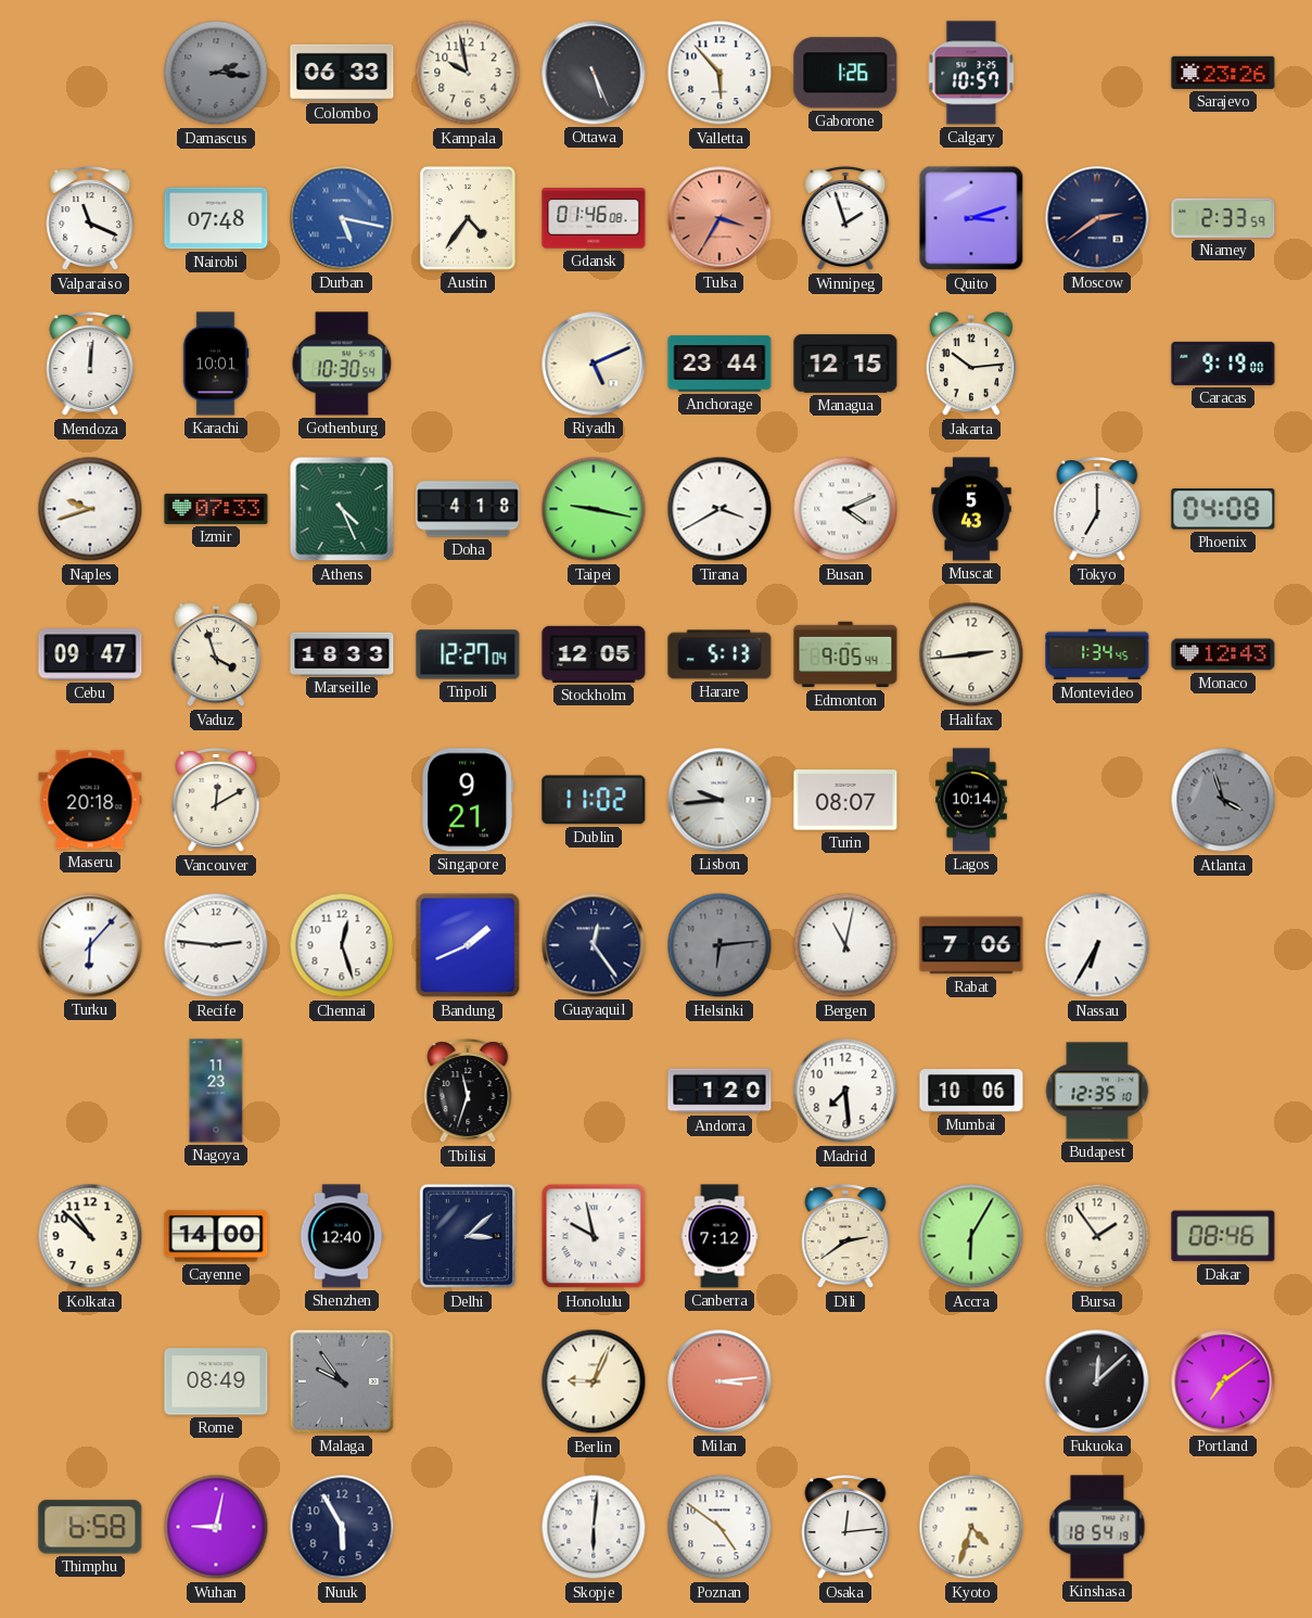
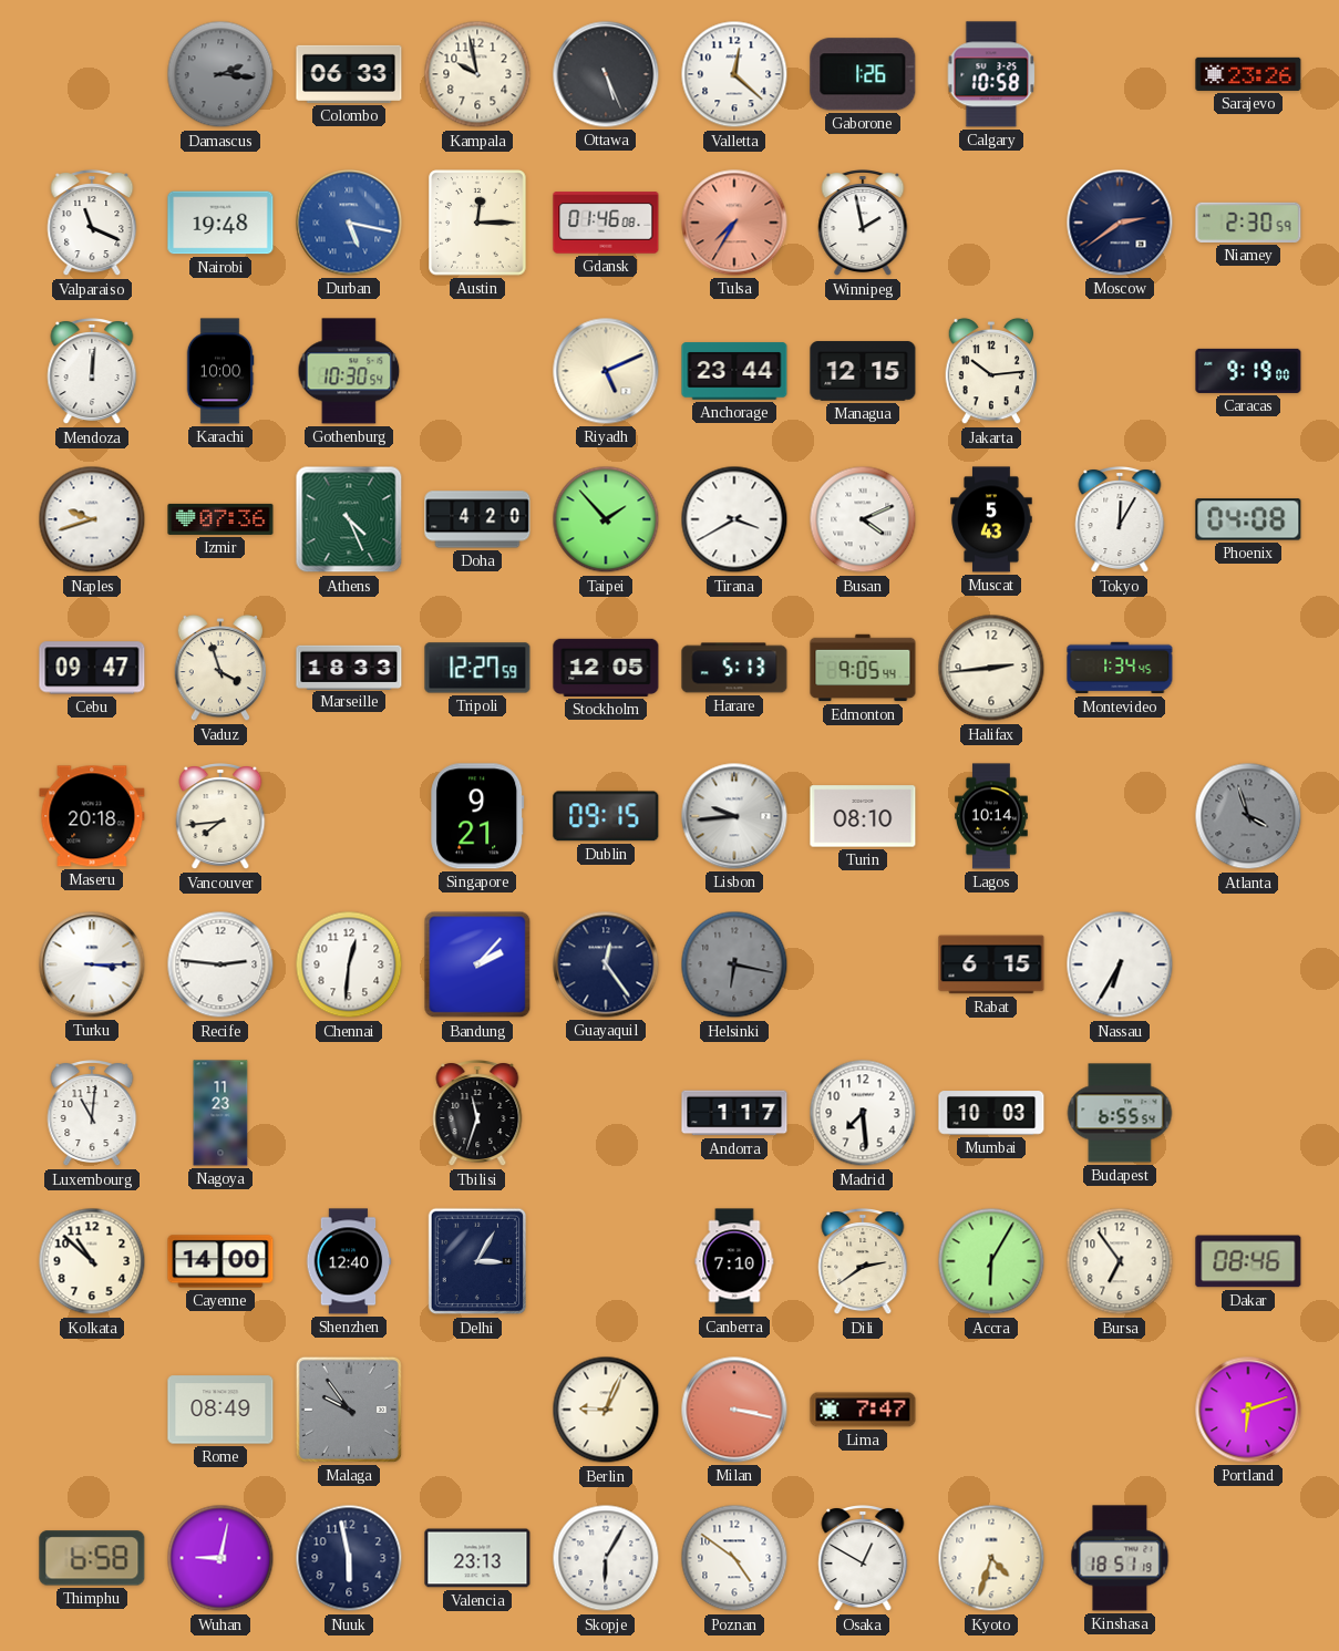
Valletta: 5:53 -> 12:22 (734, 74)
Calgary: 10:57 -> 10:58 (991, 74)
Nairobi: 07:48 -> 19:48 (220, 223)
Austin: 4:36 -> 12:15 (477, 223)
Tulsa: 3:35 -> 7:35 (734, 223)
Winnipeg: 1:57 -> 1:58 (863, 224)
Quito: 3:12 -> none (971, 218)
Niamey: 2:33 -> 2:30 (1248, 223)
Karachi: 10:01 -> 10:00 (220, 371)
Izmir: 07:33 -> 07:36 (220, 519)
Doha: 4:18 -> 4:20 (477, 519)
Taipei: 9:17 -> 1:53 (606, 519)
Tokyo: 7:00 -> 12:05 (1120, 520)
Tripoli: 12:27:04 -> 12:27:59 (477, 668)
Monaco: 12:43 -> none (1223, 654)
Vancouver: 12:10 -> 7:44 (220, 817)
Dublin: 11:02 -> 09:15 (606, 816)
Turin: 08:07 -> 08:10 (863, 816)
Turku: 6:07 -> 3:15 (92, 964)
Chennai: 12:27 -> 12:31 (349, 964)
Bandung: 1:41 -> 2:07 (477, 964)
Helsinki: 6:14 -> 6:17 (734, 964)
Bergen: 11:02 -> none (845, 945)
Rabat: 7:06 -> 6:15 (991, 964)
Luxembourg: none -> 11:01 (92, 1114)
Andorra: 1:20 -> 1:17 (734, 1113)
Mumbai: 10:06 -> 10:03 (991, 1113)
Budapest: 12:35 -> 6:55 (1120, 1113)
Delhi: 3:08 -> 3:05 (477, 1261)
Honolulu: 9:58 -> none (594, 1236)
Canberra: 7:12 -> 7:10 (734, 1261)
Bursa: 1:54 -> 6:54 (1120, 1261)
Milan: 3:14 -> 3:17 (734, 1410)
Lima: none -> 7:47 (863, 1410)
Fukuoka: 12:08 -> none (1097, 1381)
Portland: 7:09 -> 6:12 (1248, 1410)
Nuuk: 5:55 -> 5:58 (349, 1558)
Valencia: none -> 23:13 (477, 1558)
Skopje: 6:01 -> 6:05 (606, 1558)
Osaka: 12:14 -> 12:50 (863, 1559)
Kinshasa: 18:54 -> 18:51 (1120, 1558)
